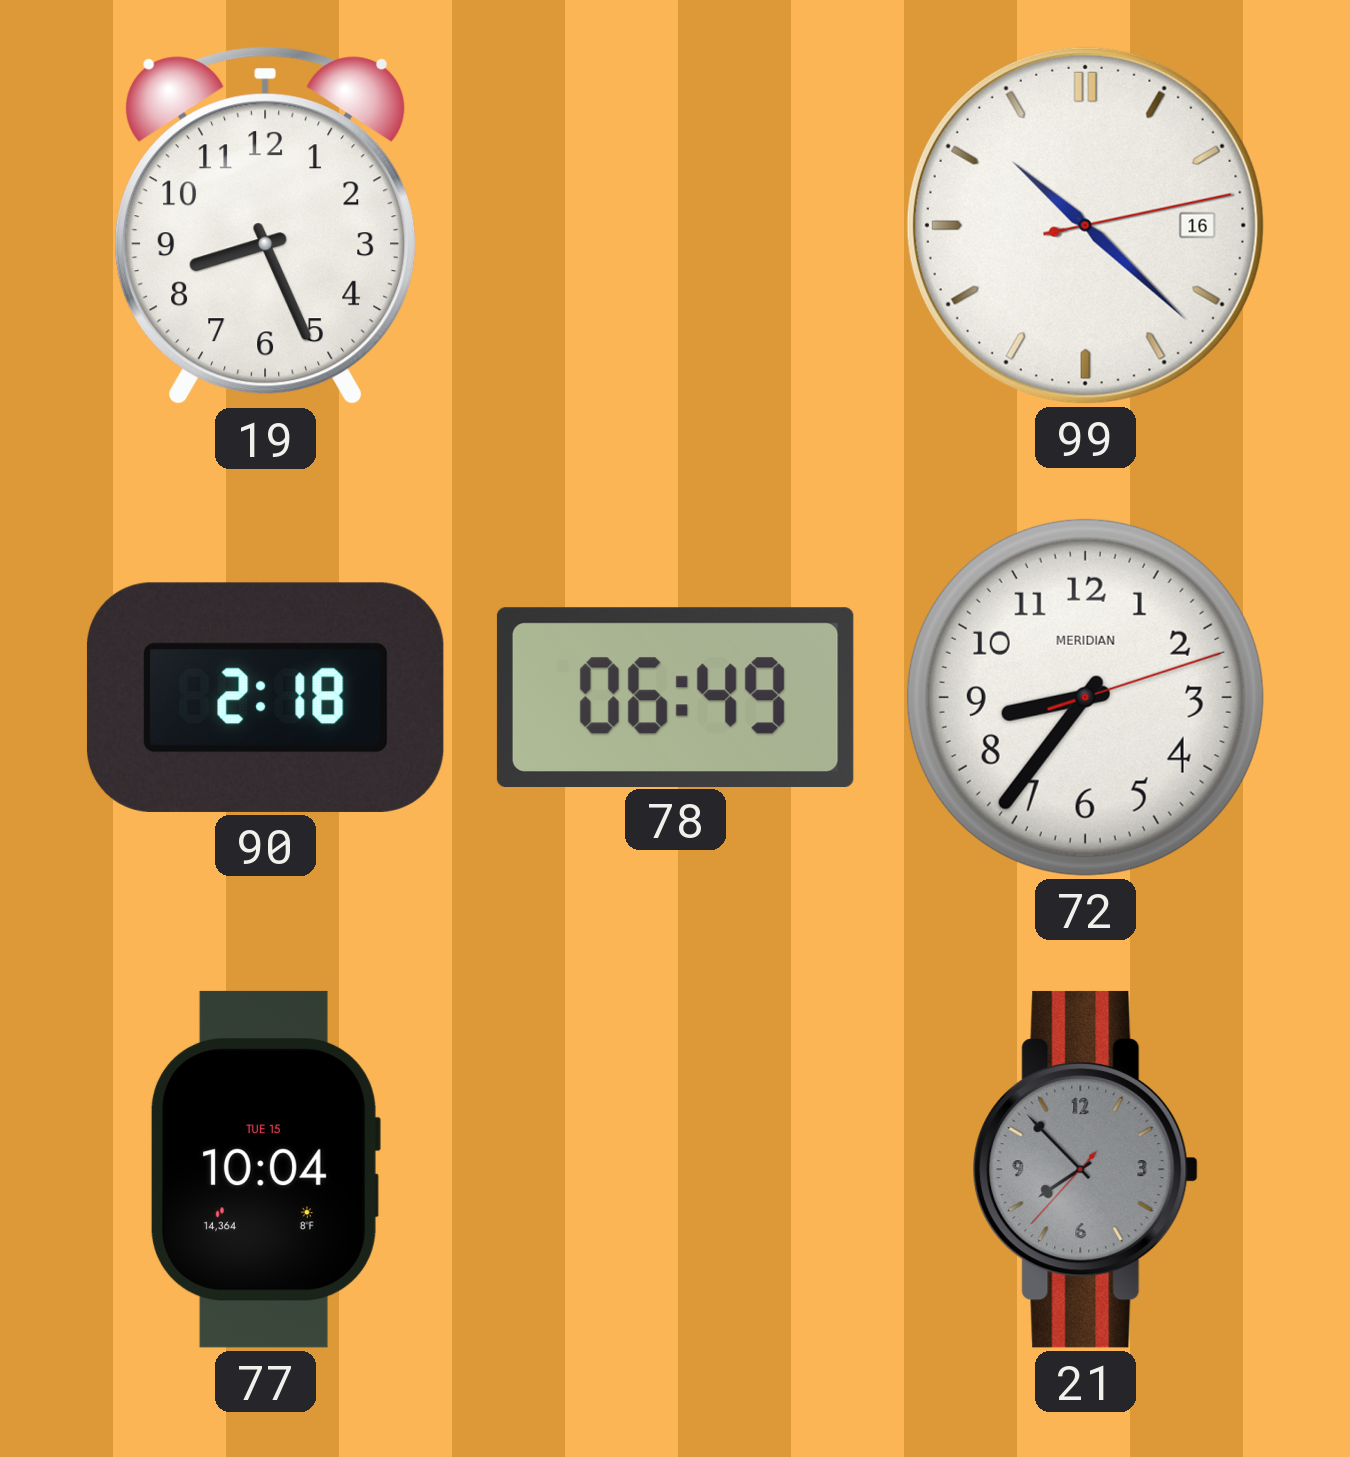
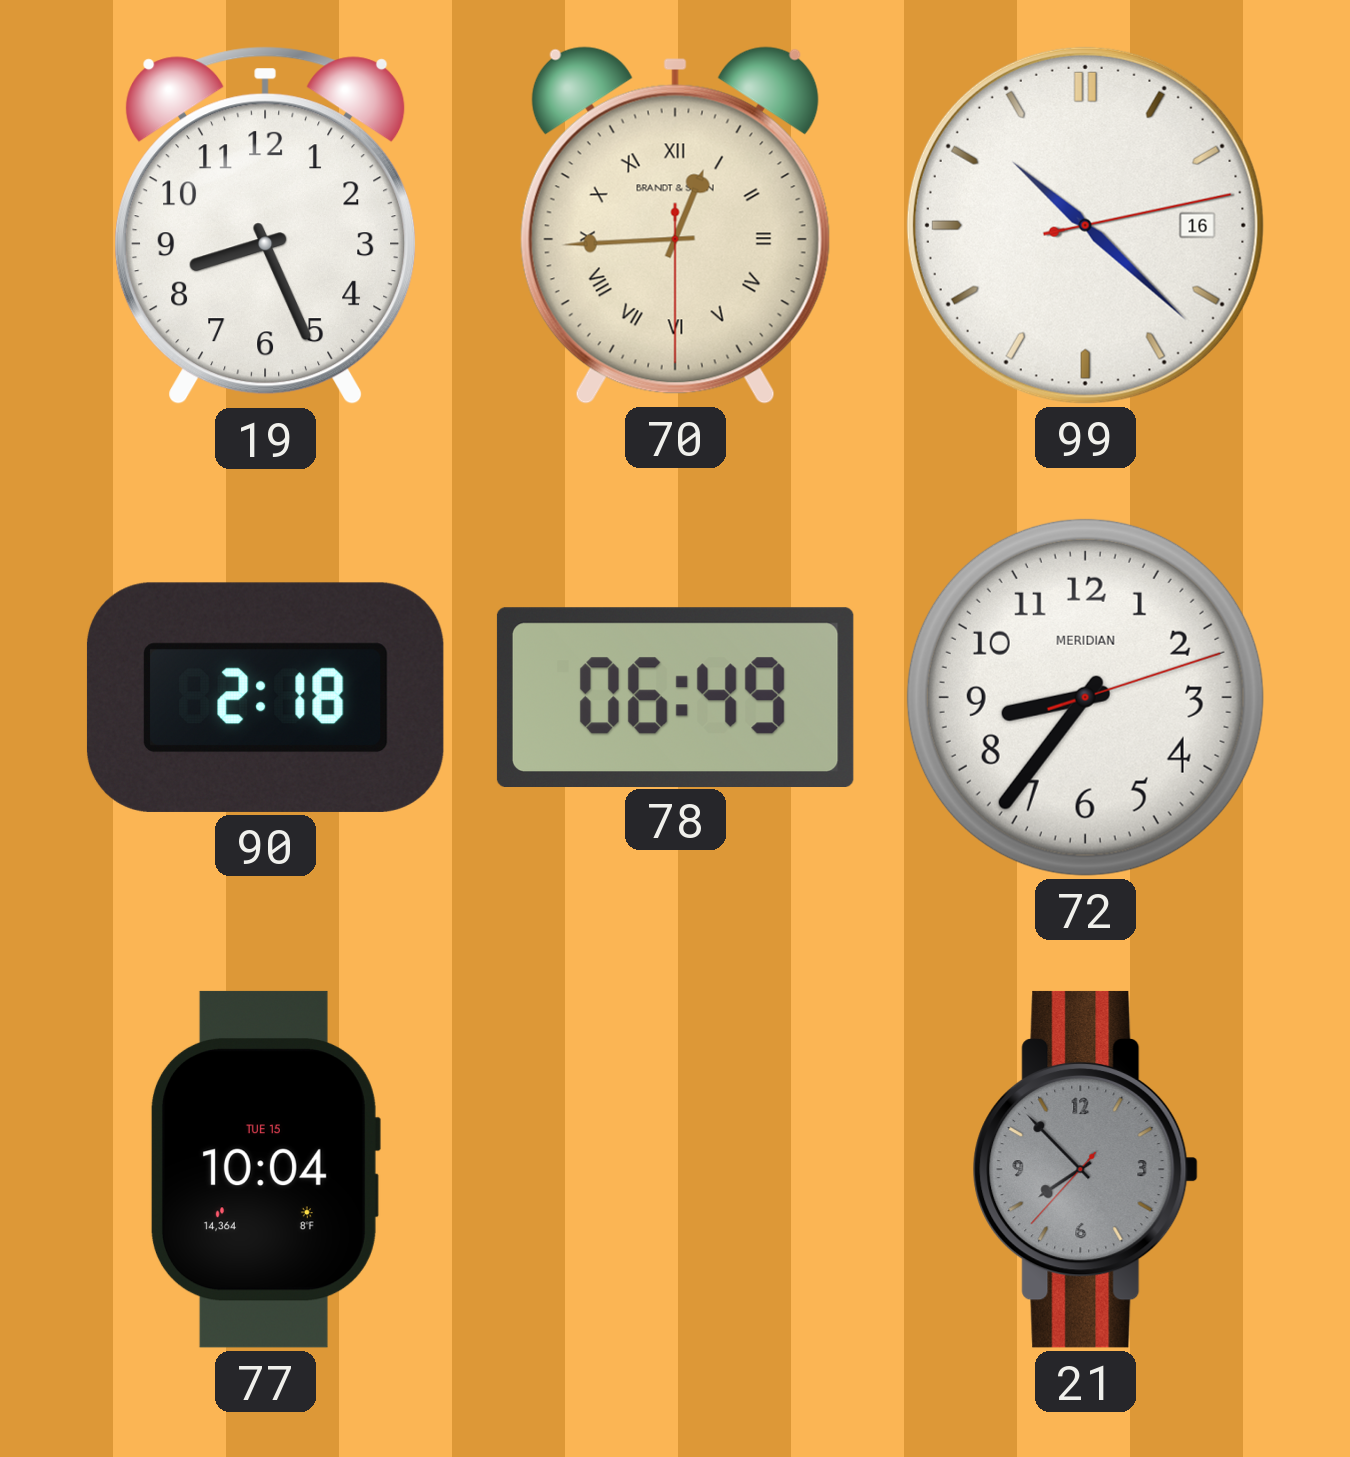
70: none -> 12:44 (675, 225)
